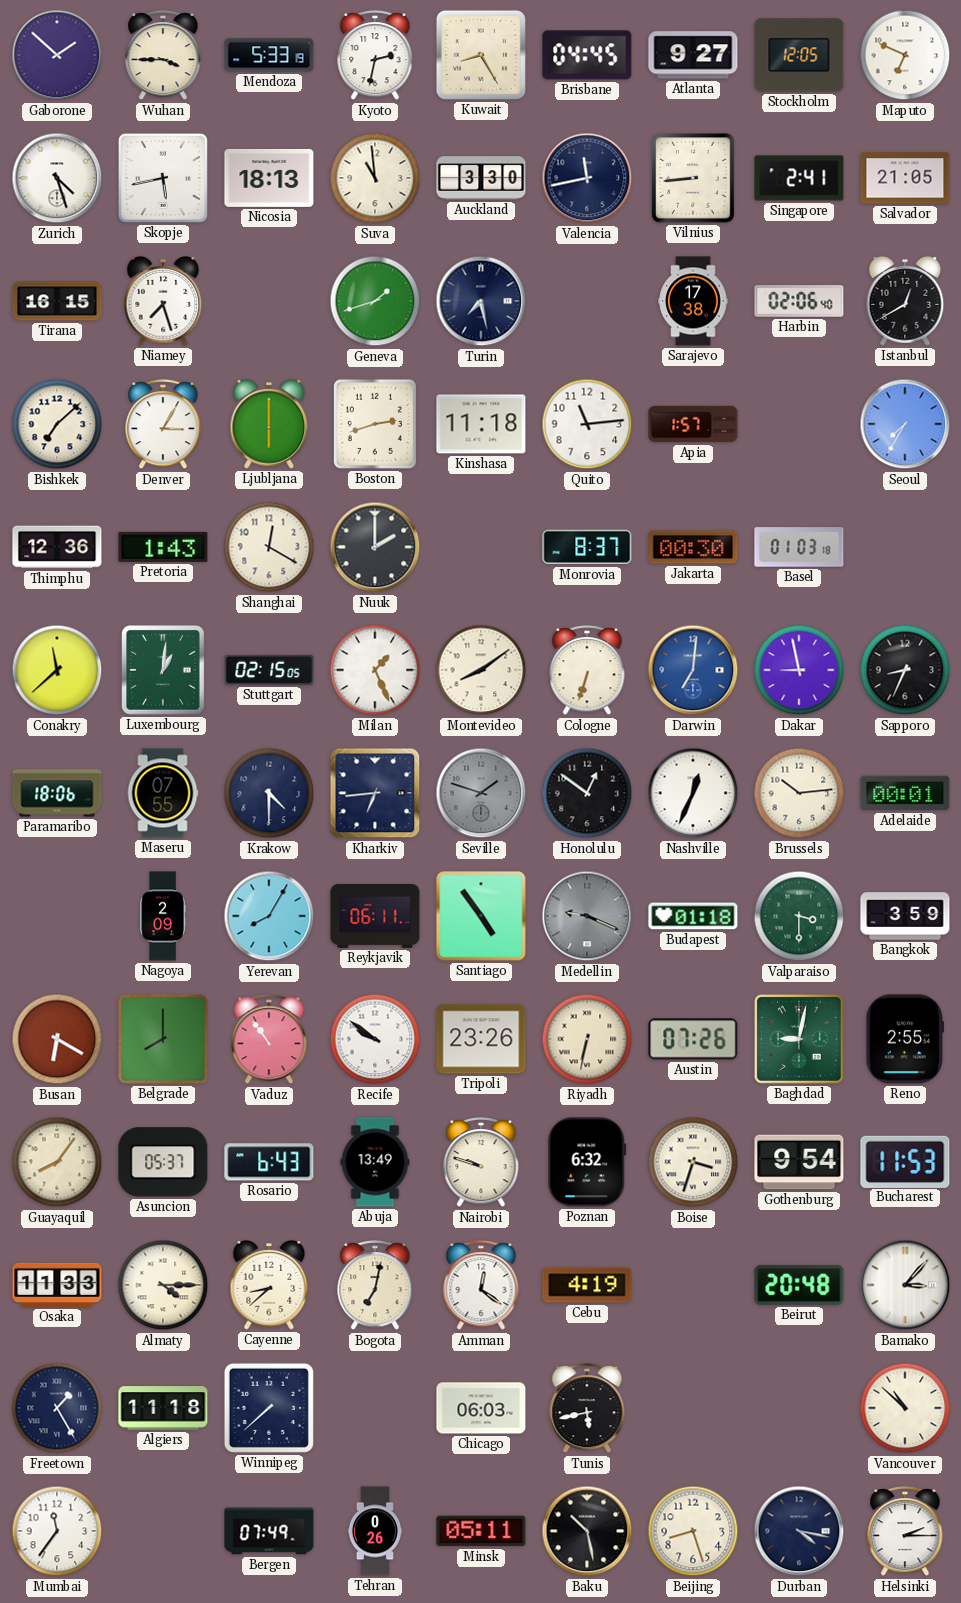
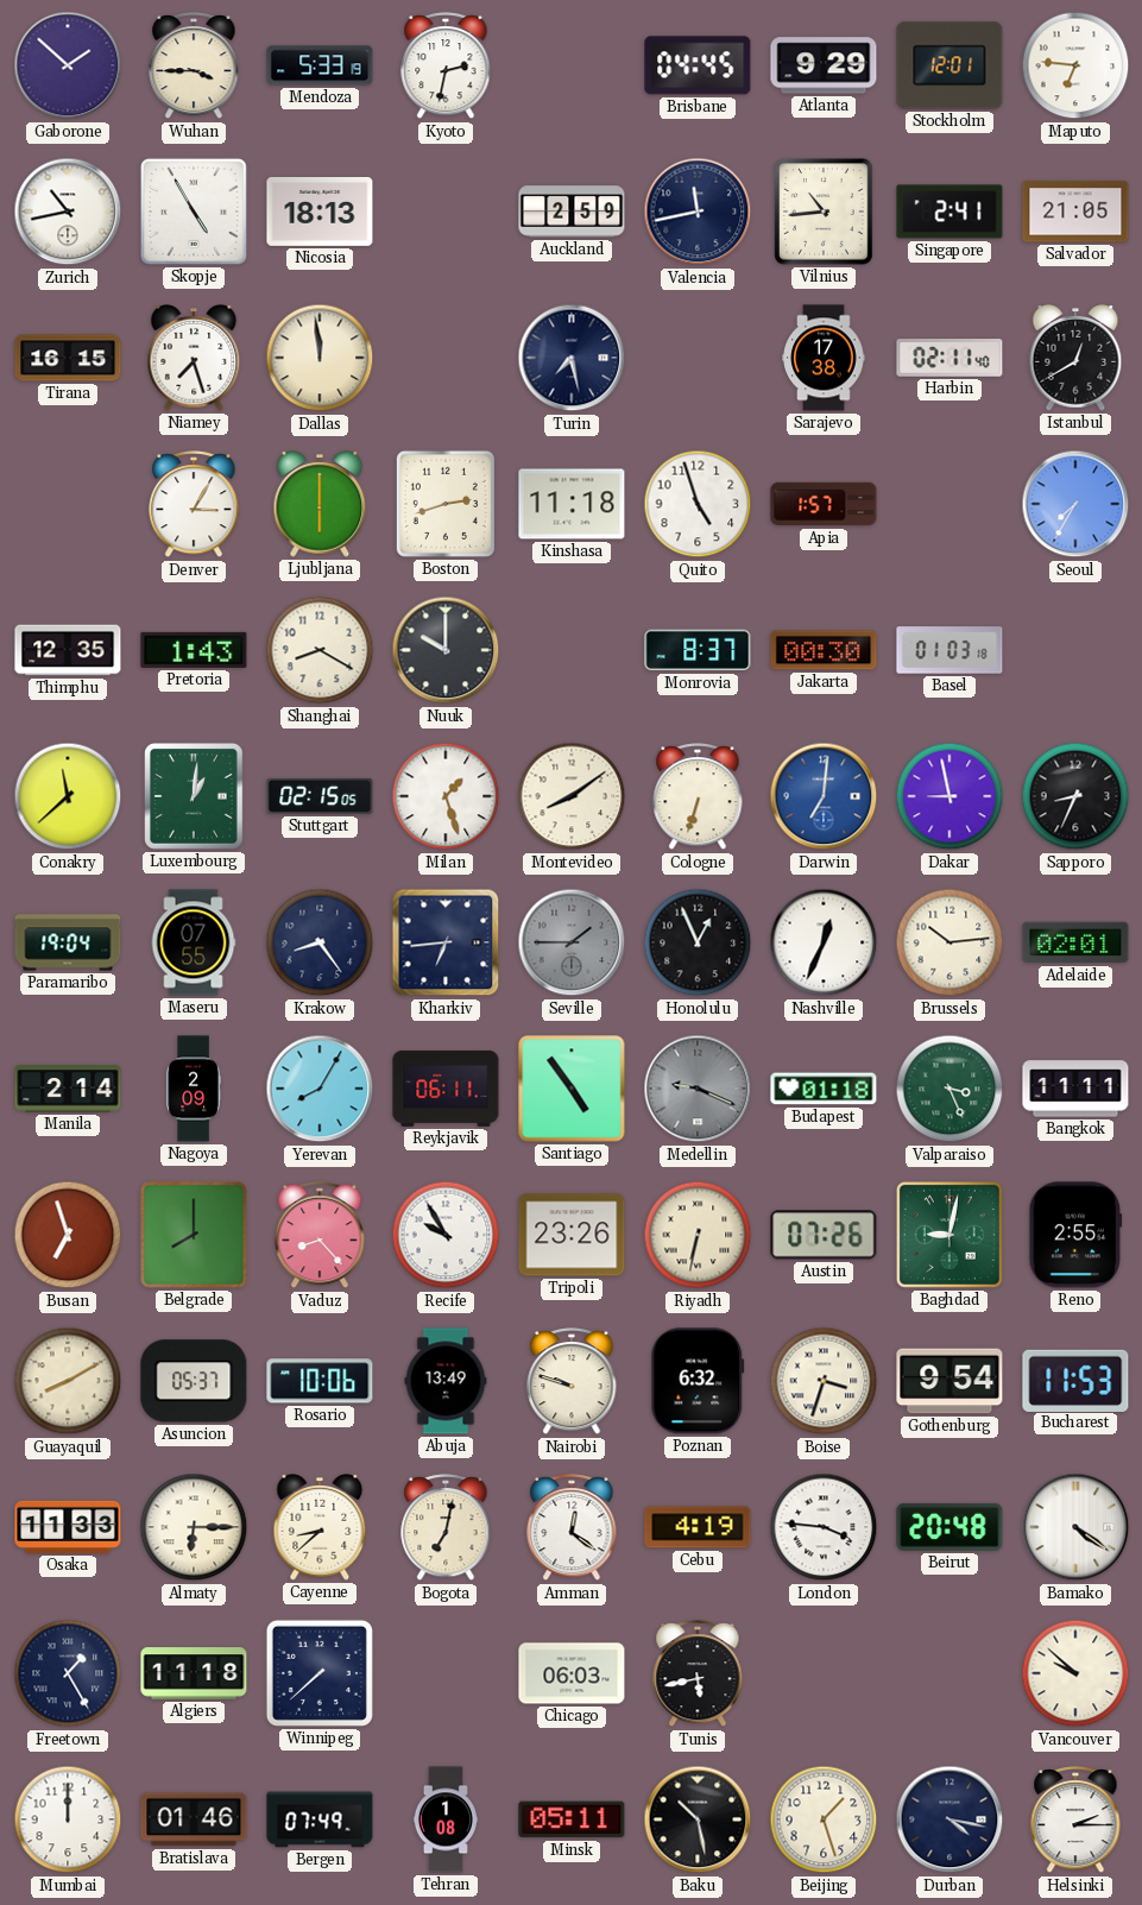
Kuwait: 8:25 -> none (481, 55)
Atlanta: 9:27 -> 9:29 (824, 65)
Stockholm: 12:05 -> 12:01 (949, 65)
Maputo: 6:49 -> 6:46 (1075, 65)
Zurich: 4:27 -> 10:43 (68, 212)
Skopje: 5:43 -> 4:55 (194, 212)
Suva: 10:59 -> none (375, 178)
Auckland: 3:30 -> 2:59 (572, 212)
Vilnius: 8:44 -> 10:44 (824, 212)
Dallas: none -> 11:59 (320, 358)
Geneva: 1:42 -> none (375, 301)
Harbin: 02:06 -> 02:11 (949, 358)
Bishkek: 7:08 -> none (57, 424)
Quito: 11:14 -> 4:57 (698, 504)
Thimphu: 12:36 -> 12:35 (68, 650)
Shanghai: 12:20 -> 8:20 (320, 650)
Nuuk: 2:00 -> 10:00 (446, 650)
Milan: 1:26 -> 1:27 (446, 796)
Paramaribo: 18:06 -> 19:04 (68, 942)
Krakow: 4:30 -> 8:24 (320, 942)
Seville: 1:48 -> 1:45 (572, 942)
Honolulu: 12:51 -> 12:56 (698, 942)
Adelaide: 00:01 -> 02:01 (1075, 942)
Manila: none -> 2:14 (68, 1089)
Valparaiso: 3:30 -> 3:26 (949, 1089)
Bangkok: 3:59 -> 11:11 (1075, 1089)
Busan: 6:20 -> 6:57 (68, 1235)
Vaduz: 10:54 -> 8:23 (320, 1236)
Recife: 9:51 -> 9:55 (446, 1235)
Guayaquil: 8:06 -> 8:10 (68, 1381)
Rosario: 6:43 -> 10:06 (320, 1381)
Almaty: 4:15 -> 6:15 (194, 1527)
London: none -> 3:46 (824, 1527)
Bamako: 3:07 -> 4:21 (1075, 1527)
Vancouver: 10:52 -> 9:52 (1075, 1673)
Mumbai: 11:36 -> 12:00 (68, 1819)
Bratislava: none -> 01:46 (194, 1819)
Tehran: 0:26 -> 1:08 (446, 1819)
Beijing: 8:27 -> 1:27 (824, 1819)
